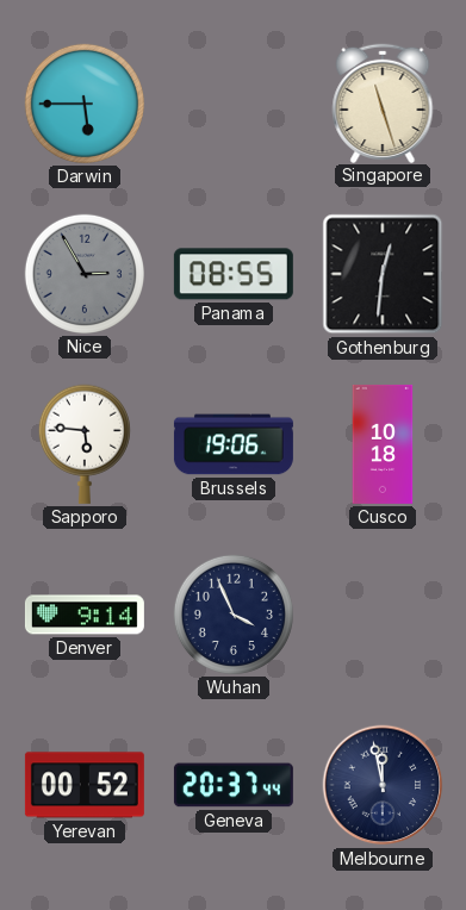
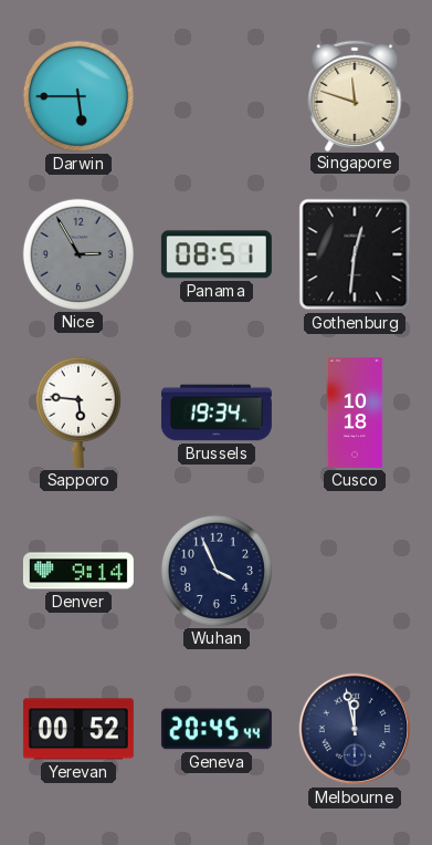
Singapore: 11:27 -> 11:48 (355, 95)
Panama: 08:55 -> 08:51 (217, 254)
Brussels: 19:06 -> 19:34 (217, 413)
Geneva: 20:37 -> 20:45 (217, 729)
